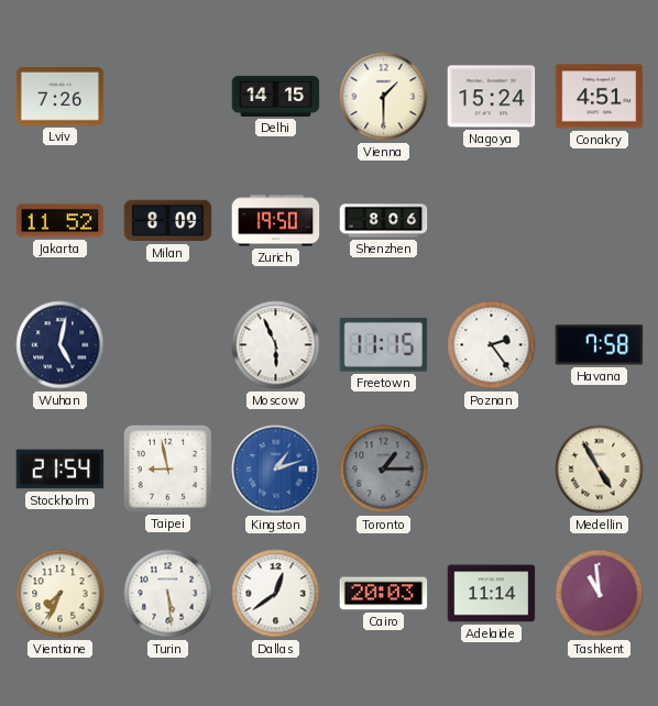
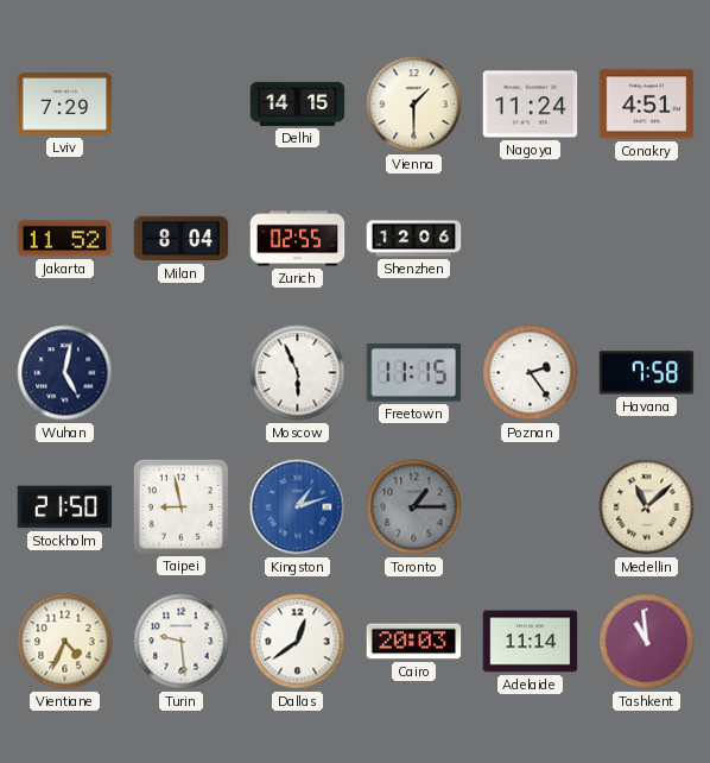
Lviv: 7:26 -> 7:29 (65, 105)
Nagoya: 15:24 -> 11:24 (531, 105)
Milan: 8:09 -> 8:04 (182, 239)
Zurich: 19:50 -> 02:55 (298, 239)
Shenzhen: 8:06 -> 12:06 (414, 239)
Stockholm: 21:54 -> 21:50 (65, 507)
Medellin: 4:55 -> 11:08 (647, 507)
Vientiane: 7:34 -> 4:34 (65, 642)
Turin: 5:29 -> 9:29 (182, 642)
